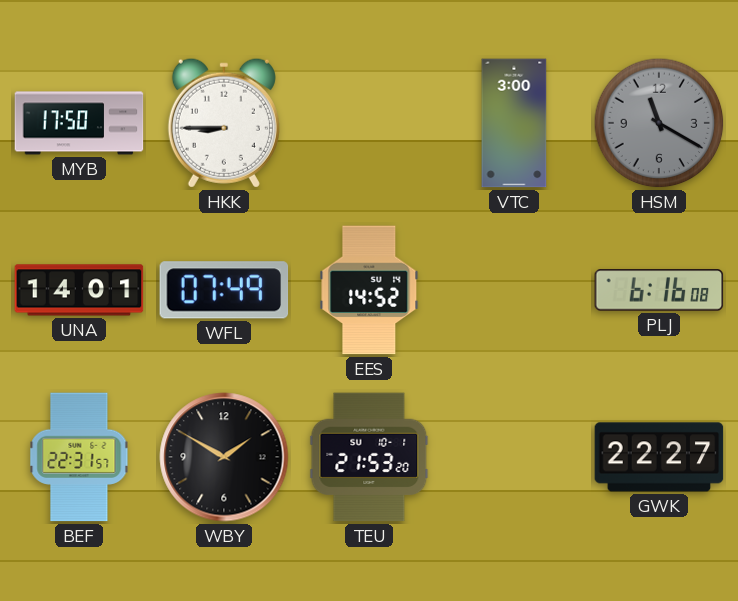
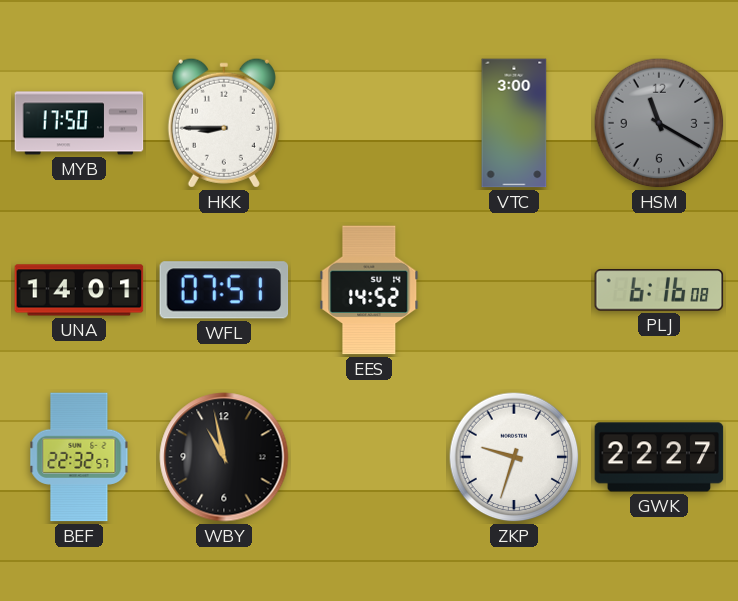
WFL: 07:49 -> 07:51 (224, 290)
BEF: 22:31 -> 22:32 (79, 457)
WBY: 1:50 -> 10:58 (224, 457)
TEU: 21:53 -> none (369, 457)
ZKP: none -> 9:33 (514, 457)
